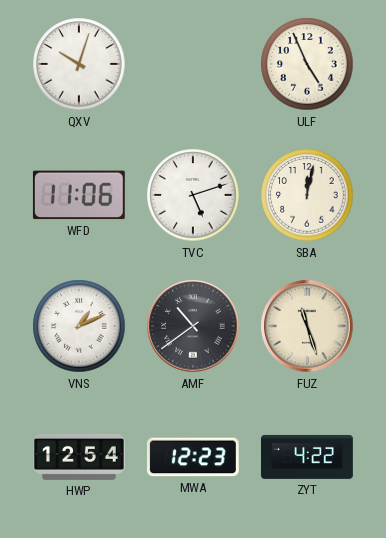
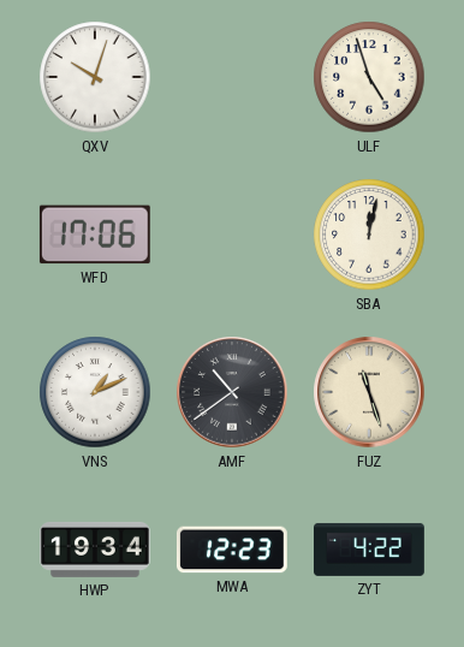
ULF: 4:56 -> 4:57 (369, 77)
WFD: 11:06 -> 17:06 (95, 235)
TVC: 5:12 -> none (193, 195)
HWP: 12:54 -> 19:34 (96, 550)
